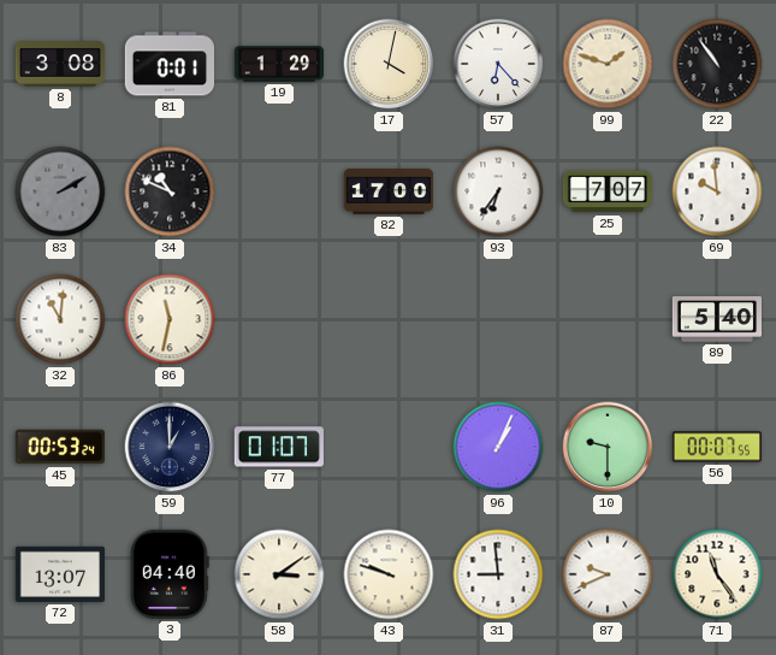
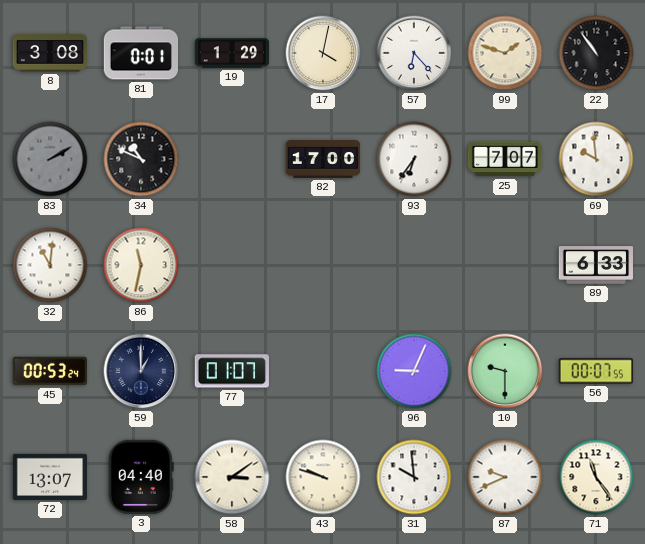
89: 5:40 -> 6:33 (595, 265)
96: 1:04 -> 9:04 (414, 371)
31: 8:59 -> 9:59 (414, 477)
